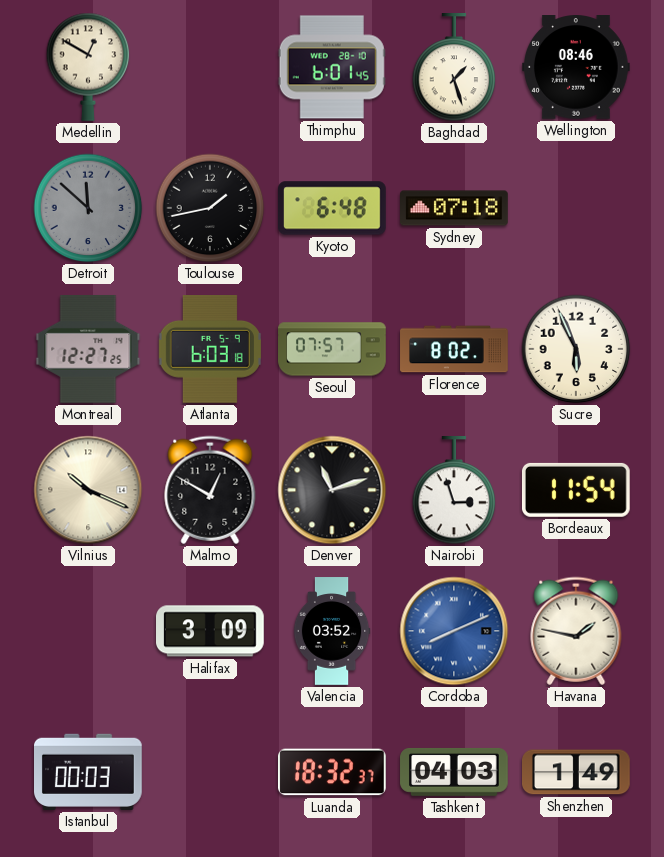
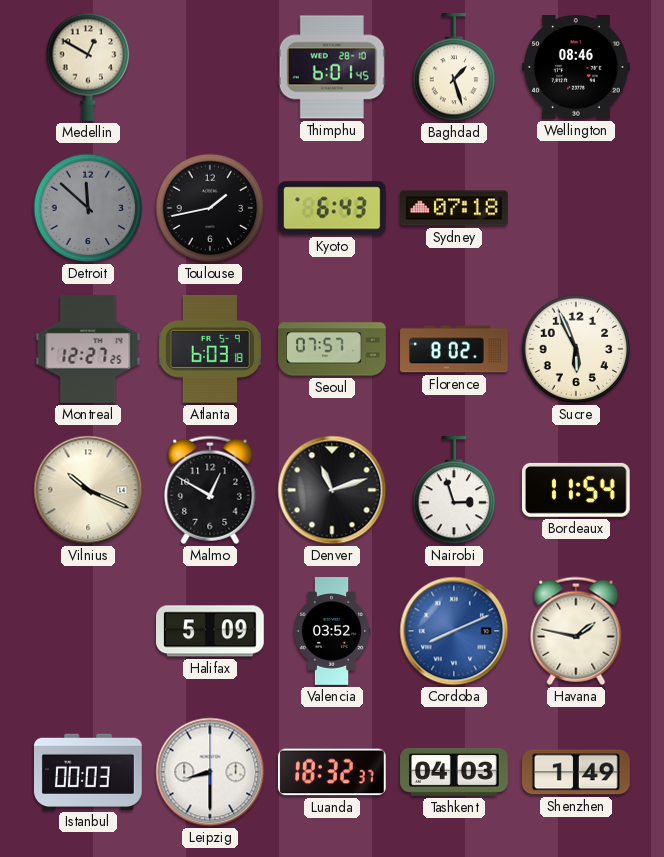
Kyoto: 6:48 -> 6:43 (333, 208)
Halifax: 3:09 -> 5:09 (211, 631)
Leipzig: none -> 8:30 (210, 772)
